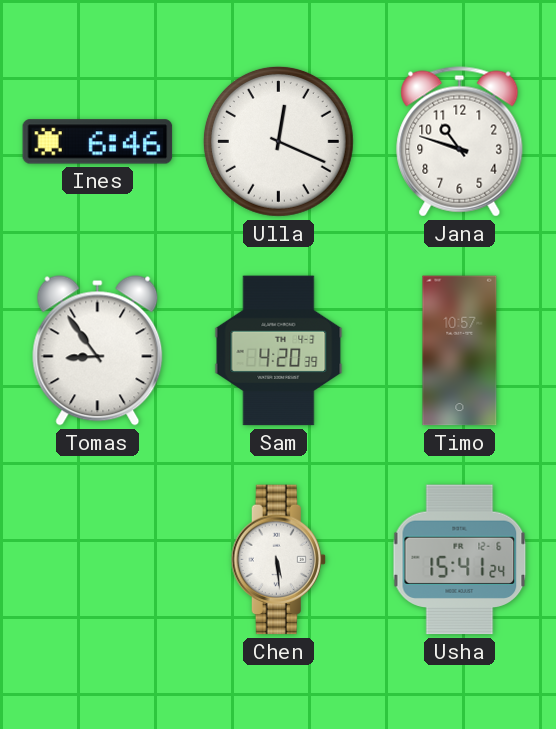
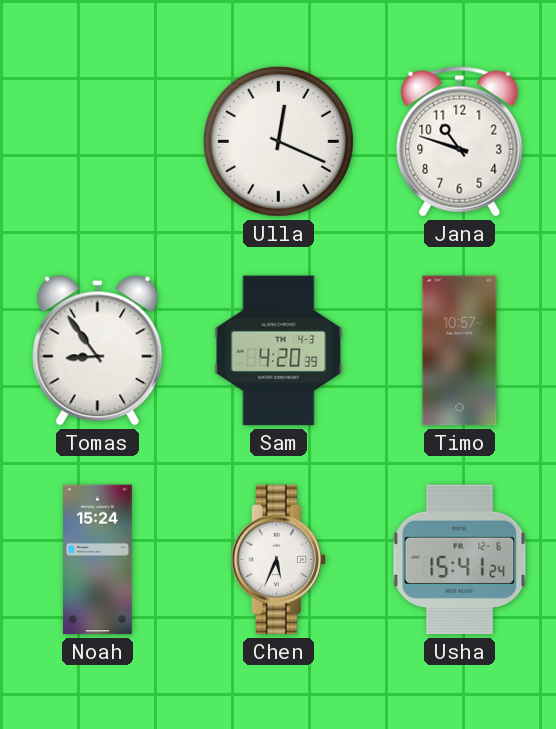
Ines: 6:46 -> none (98, 142)
Noah: none -> 15:24 (98, 560)
Chen: 5:29 -> 5:34 (278, 560)
